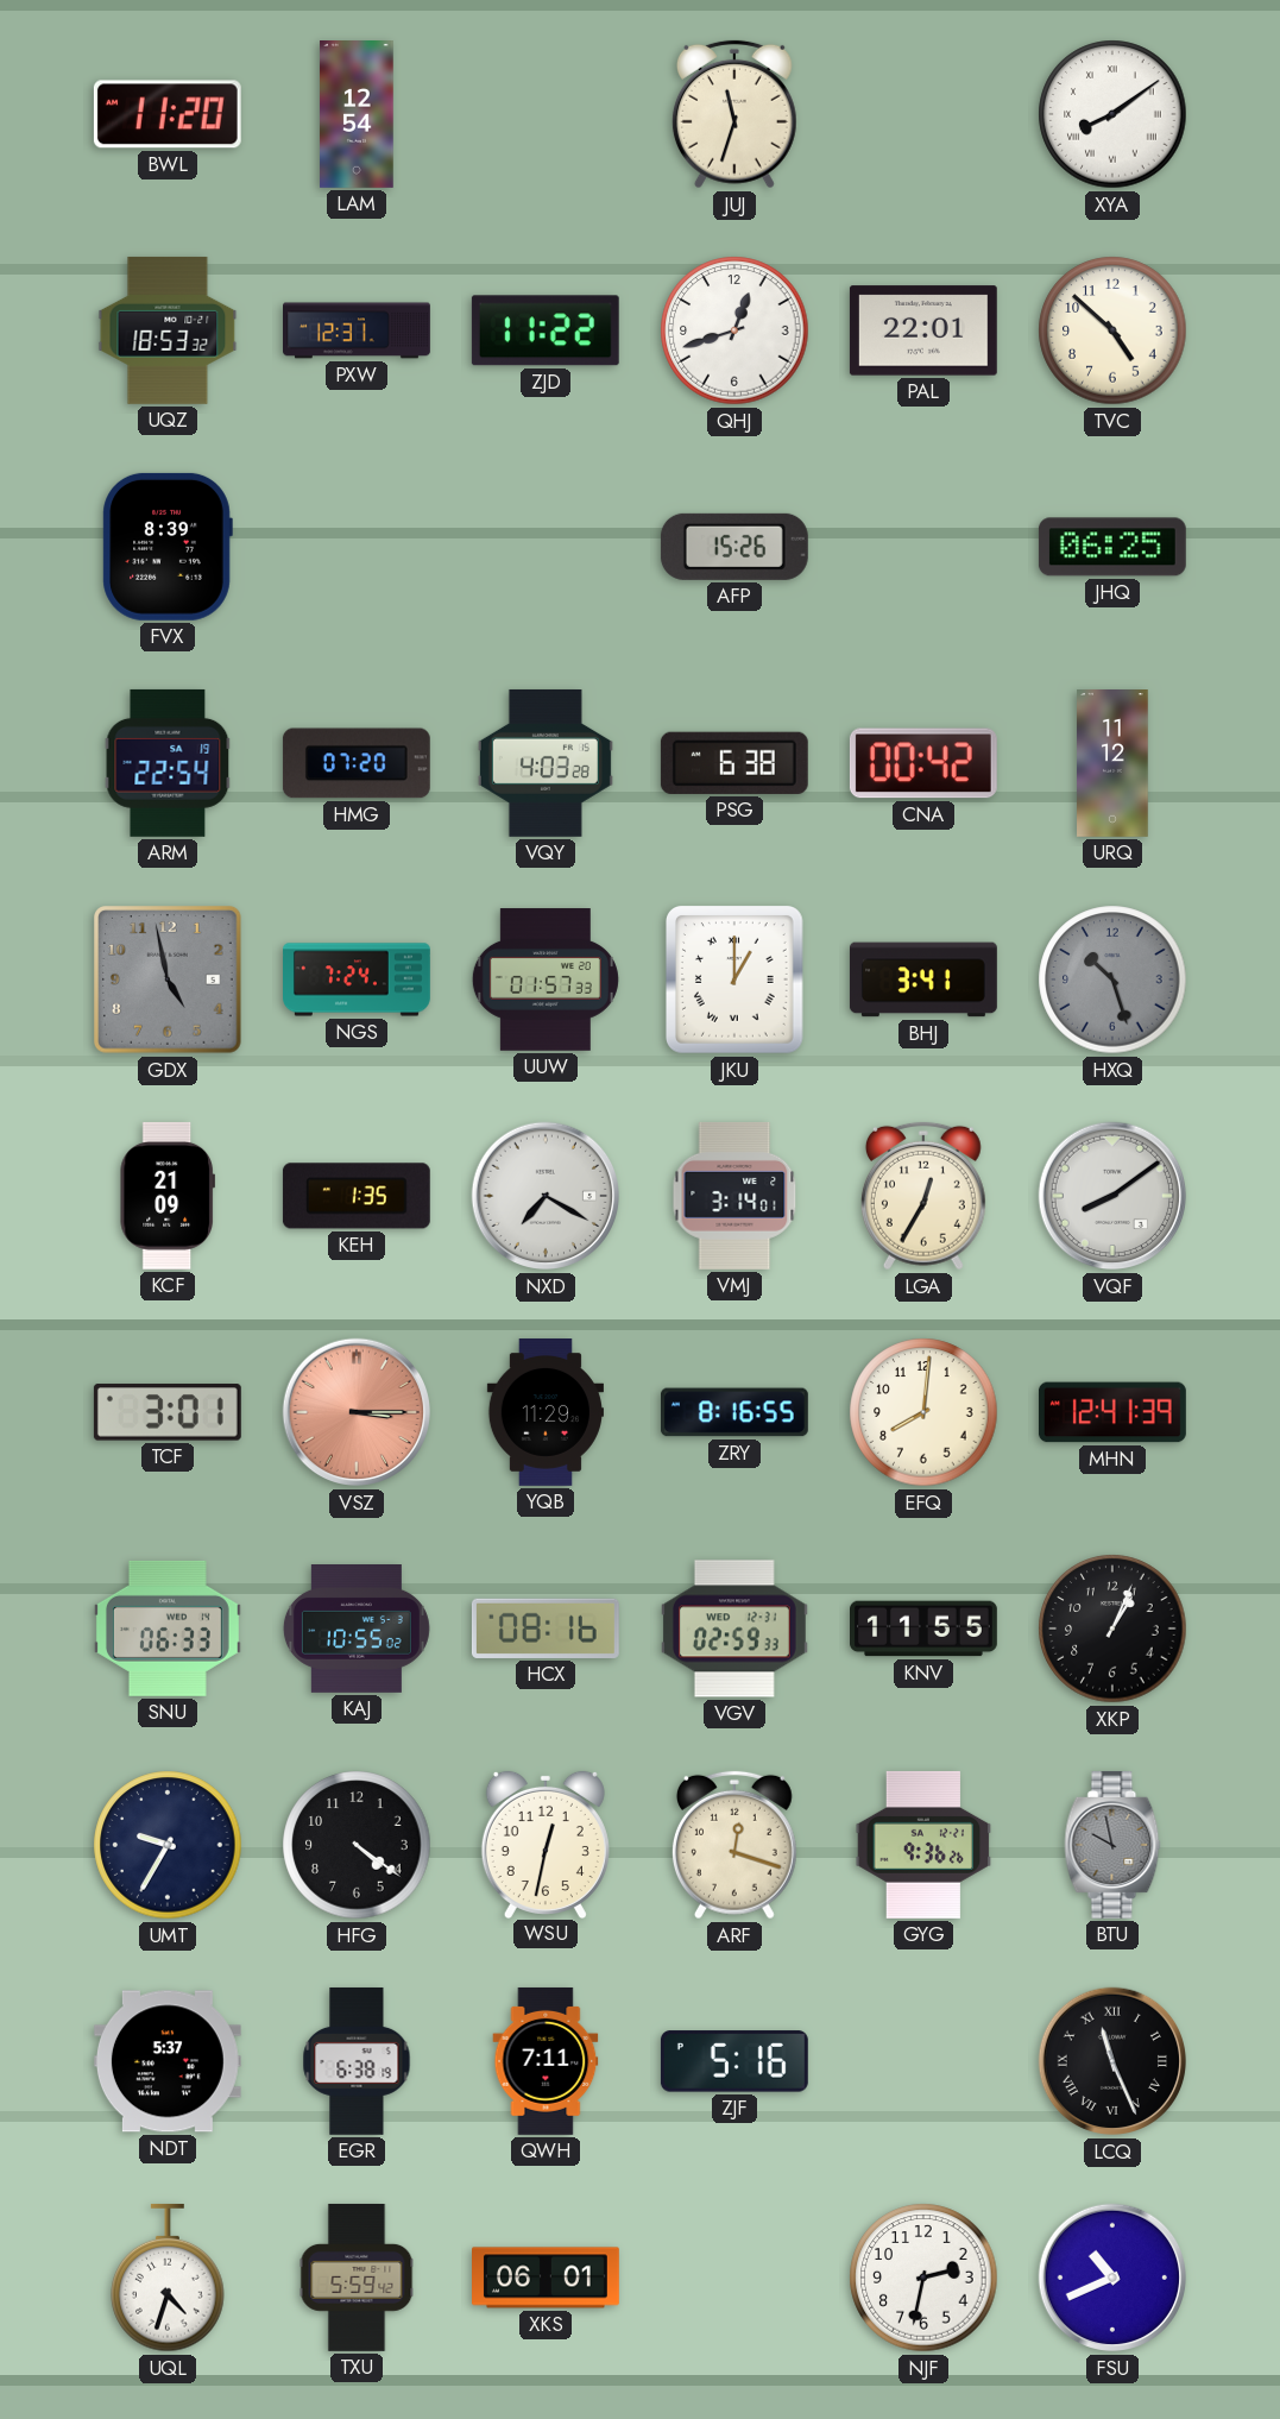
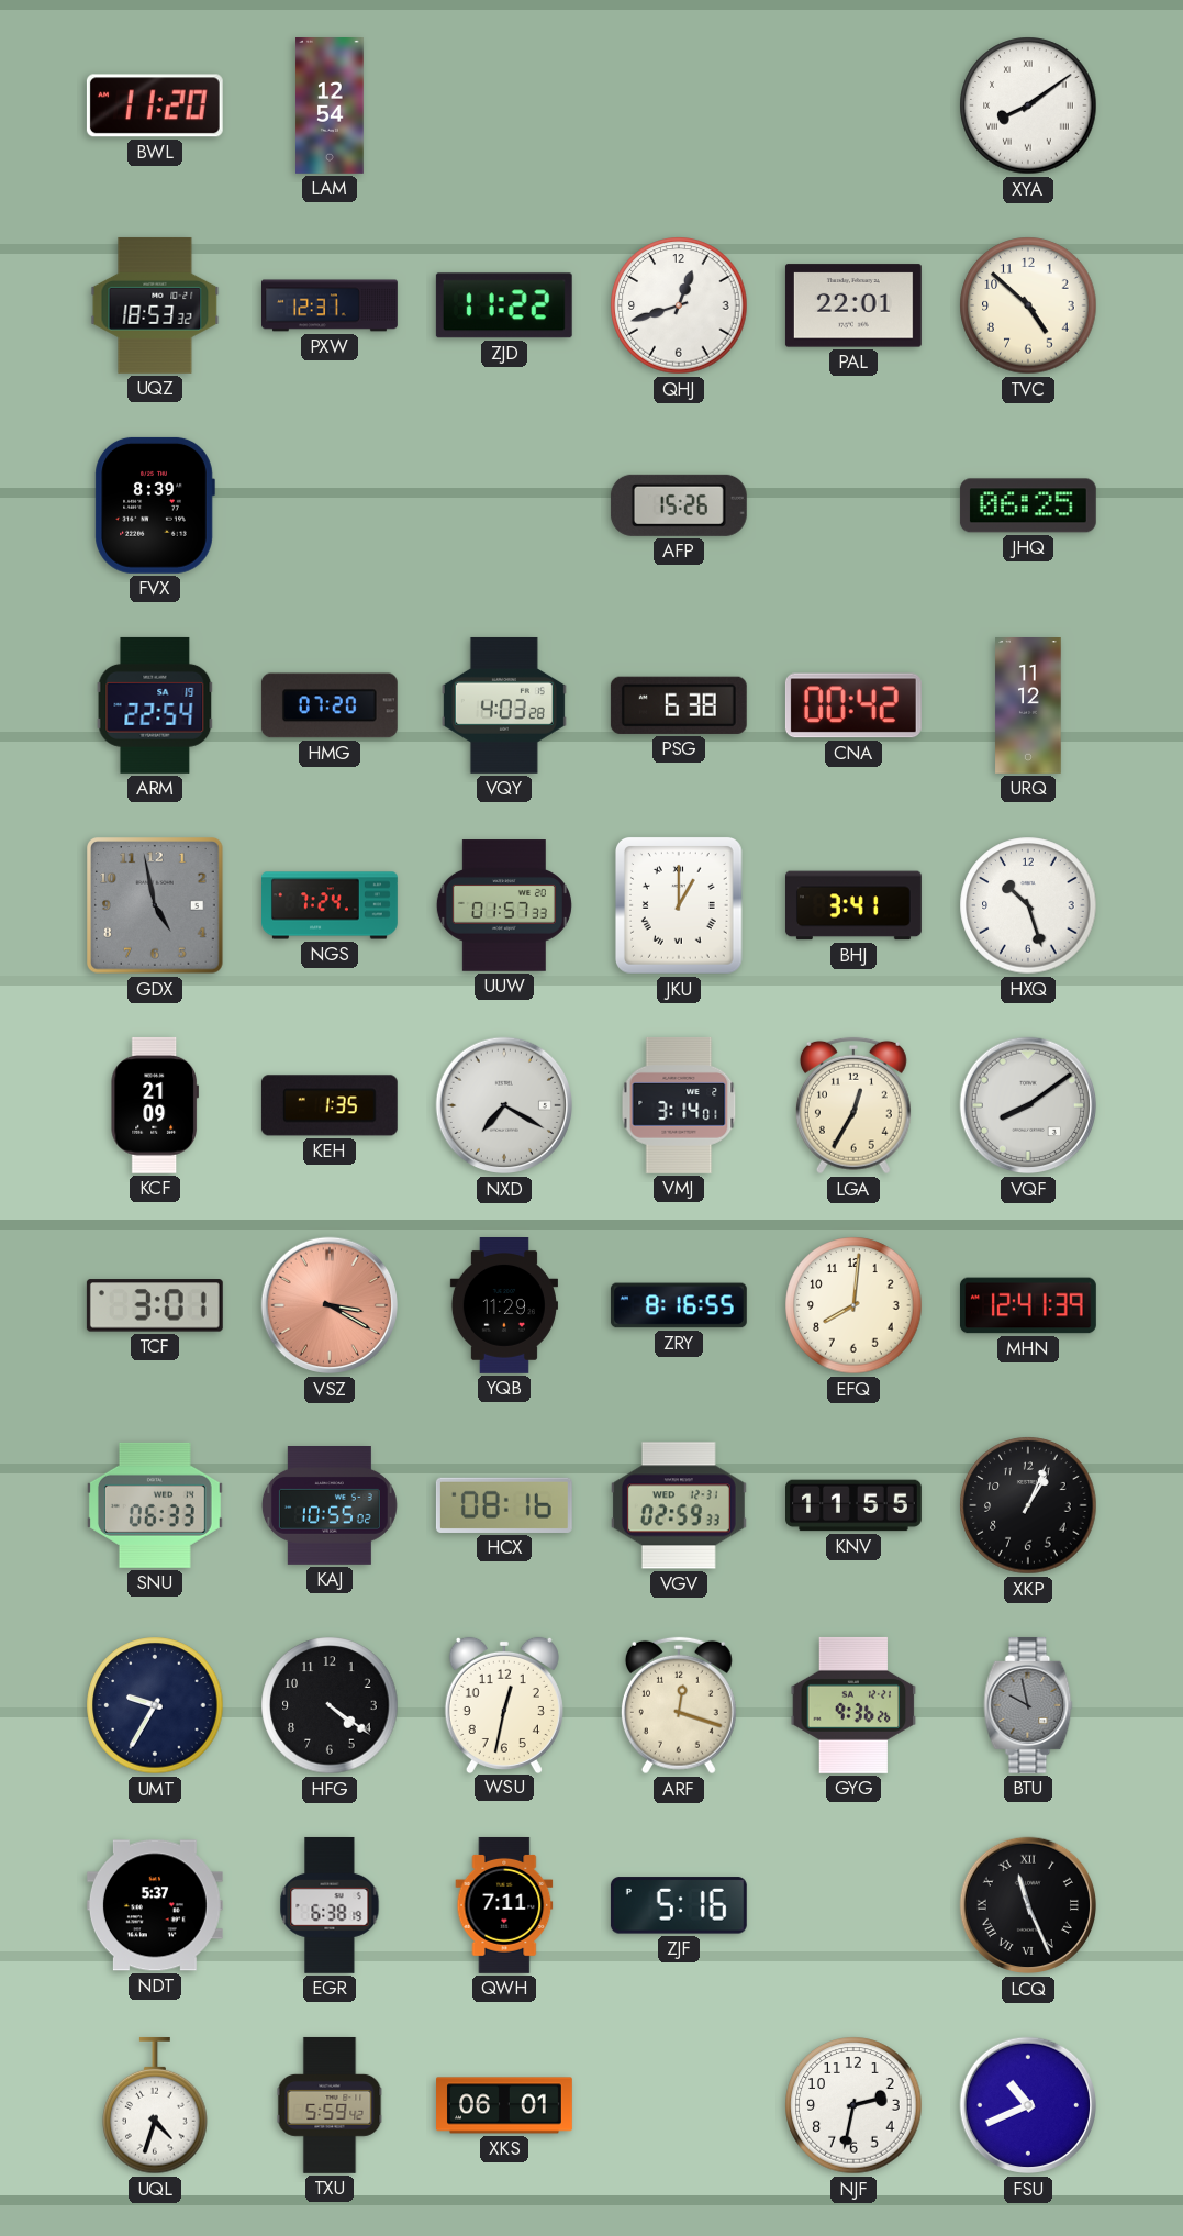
JUJ: 11:33 -> none (734, 114)
HXQ dial: grey -> white (1028, 905)
VSZ: 3:15 -> 3:20 (330, 1305)
